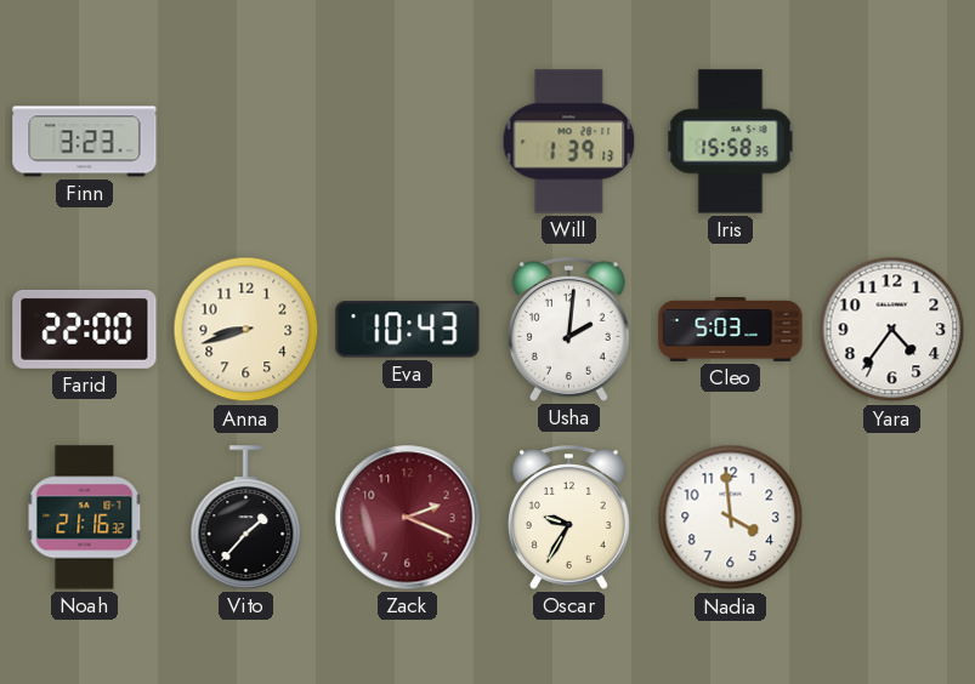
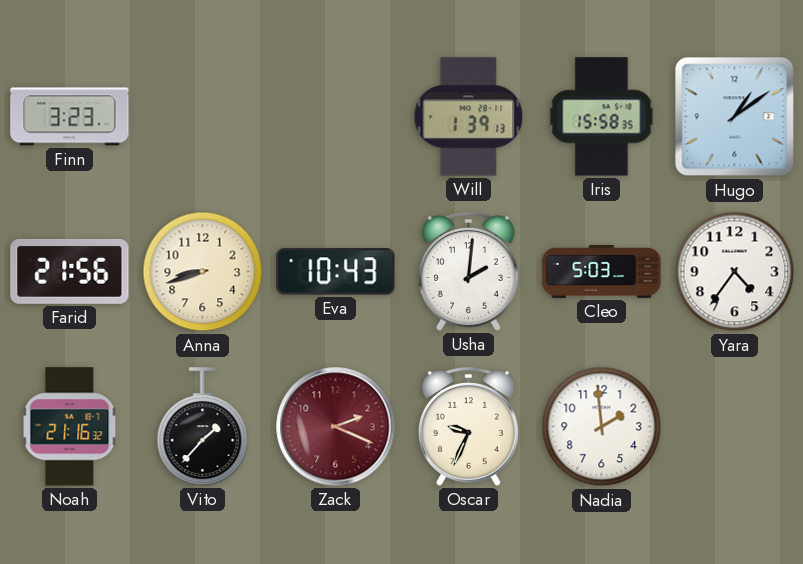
Hugo: none -> 1:09 (735, 117)
Farid: 22:00 -> 21:56 (70, 271)
Oscar: 9:35 -> 9:34 (468, 427)
Nadia: 3:59 -> 1:59 (602, 427)
